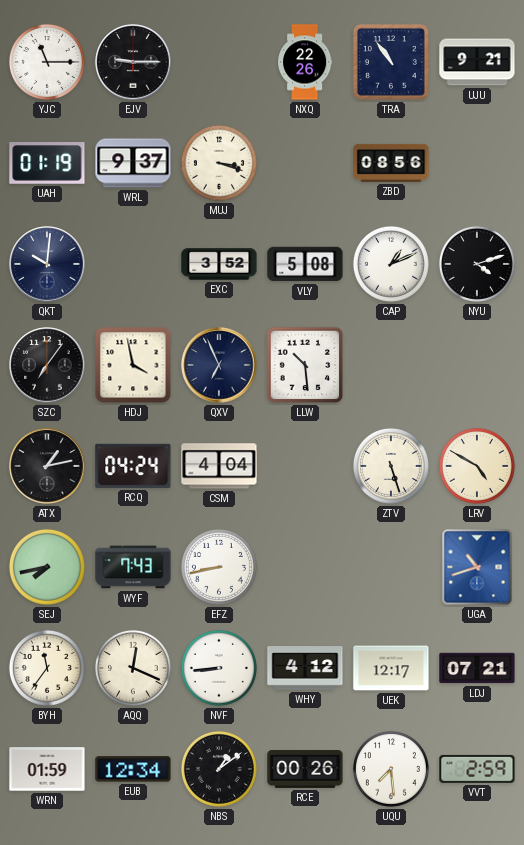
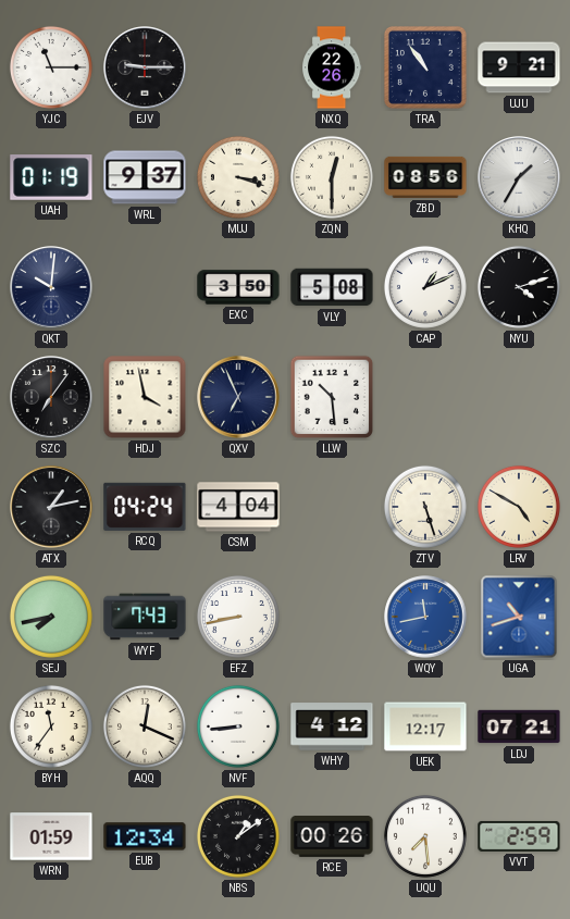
ZQN: none -> 12:30 (332, 177)
KHQ: none -> 1:35 (519, 177)
EXC: 3:52 -> 3:50 (238, 287)
WQY: none -> 11:43 (425, 617)
